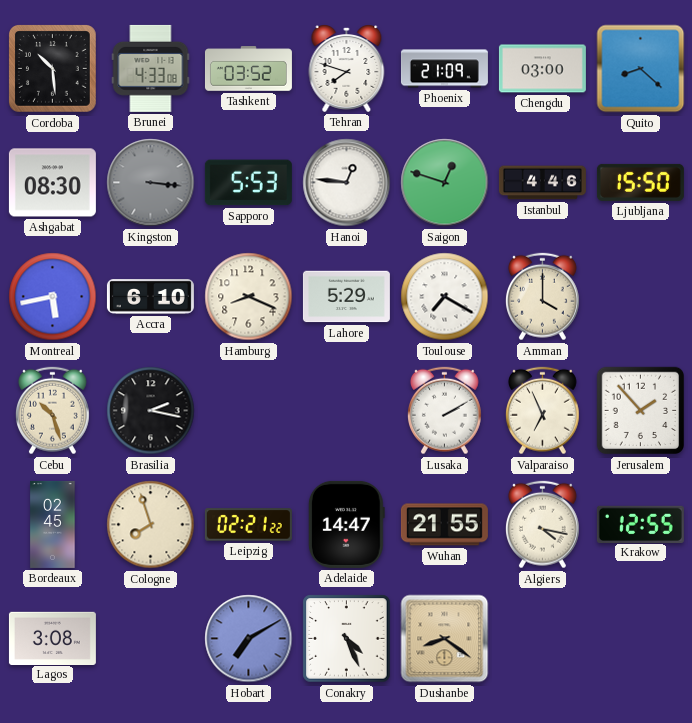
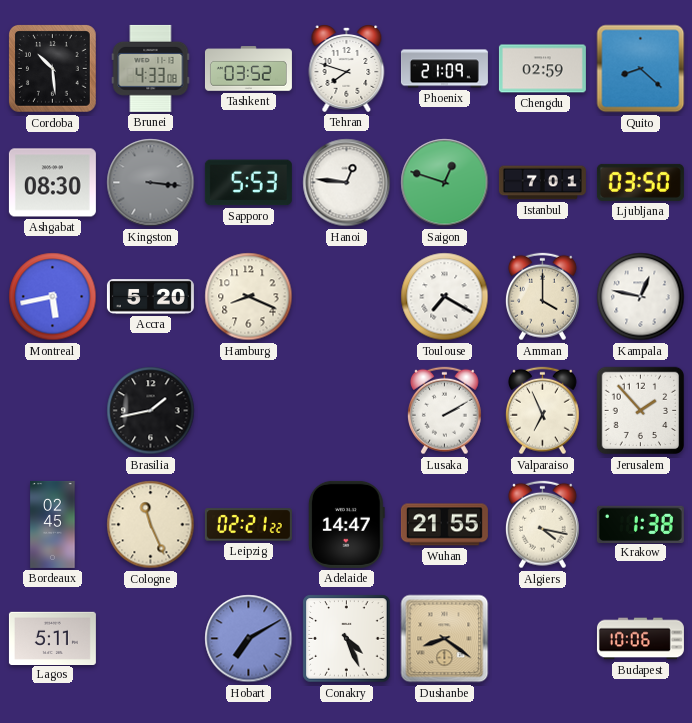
Chengdu: 03:00 -> 02:59 (542, 69)
Istanbul: 4:46 -> 7:01 (542, 183)
Ljubljana: 15:50 -> 03:50 (640, 182)
Accra: 6:10 -> 5:20 (150, 297)
Lahore: 5:29 -> none (346, 297)
Kampala: none -> 12:47 (641, 297)
Cebu: 10:27 -> none (52, 411)
Brasilia: 2:17 -> 1:43 (151, 411)
Cologne: 7:57 -> 11:26 (151, 525)
Krakow: 12:55 -> 1:38 (640, 524)
Lagos: 3:08 -> 5:11 (52, 638)
Budapest: none -> 10:06 (640, 639)
